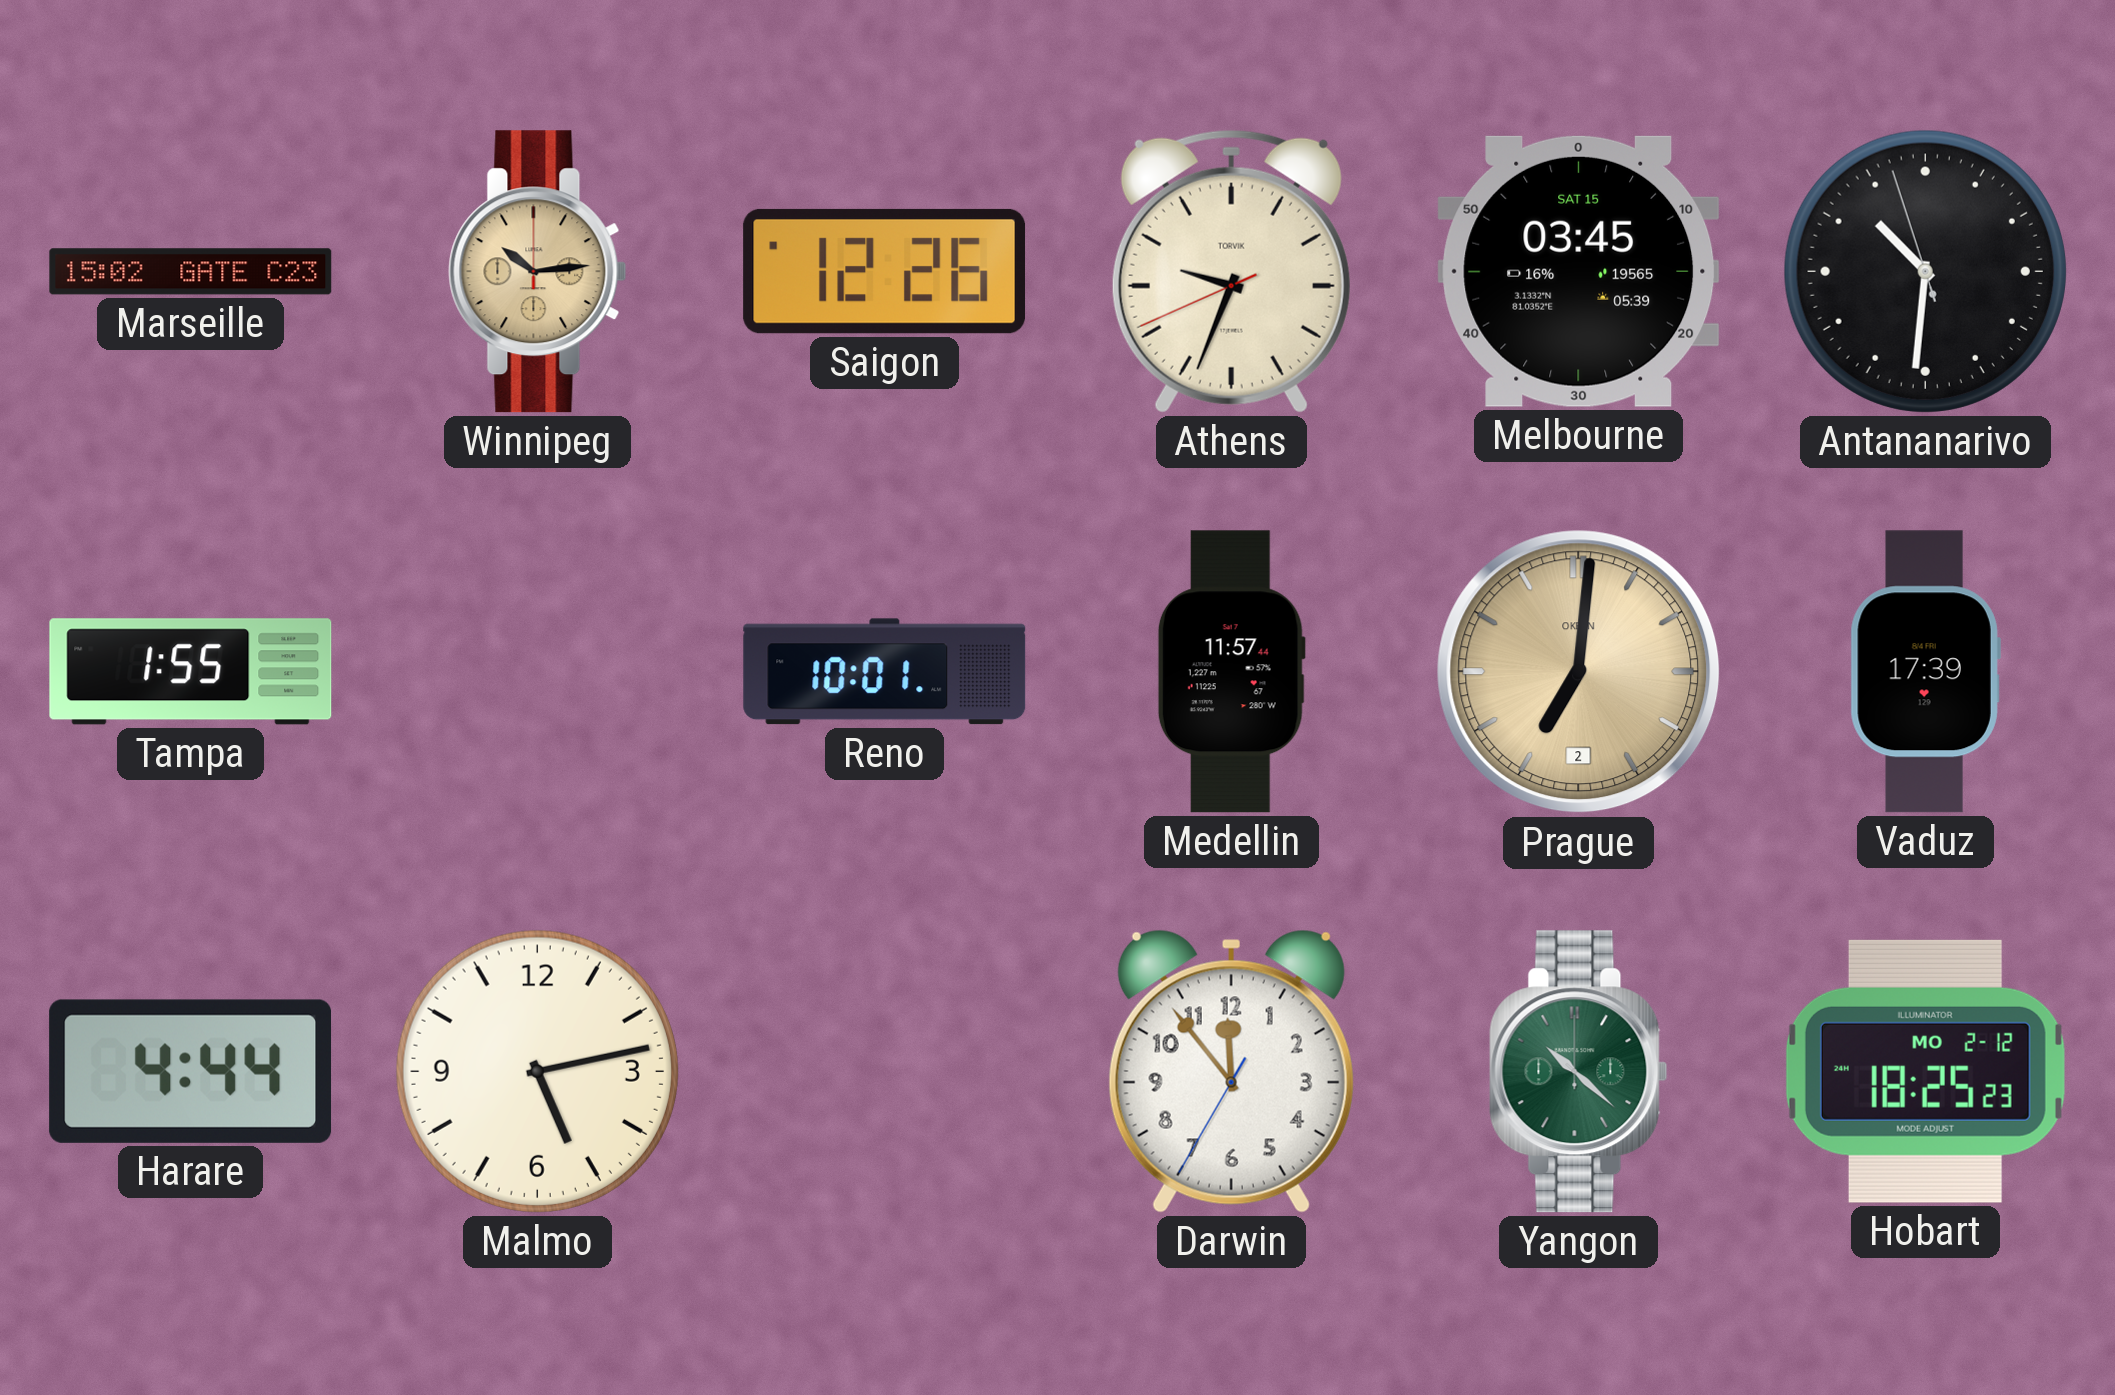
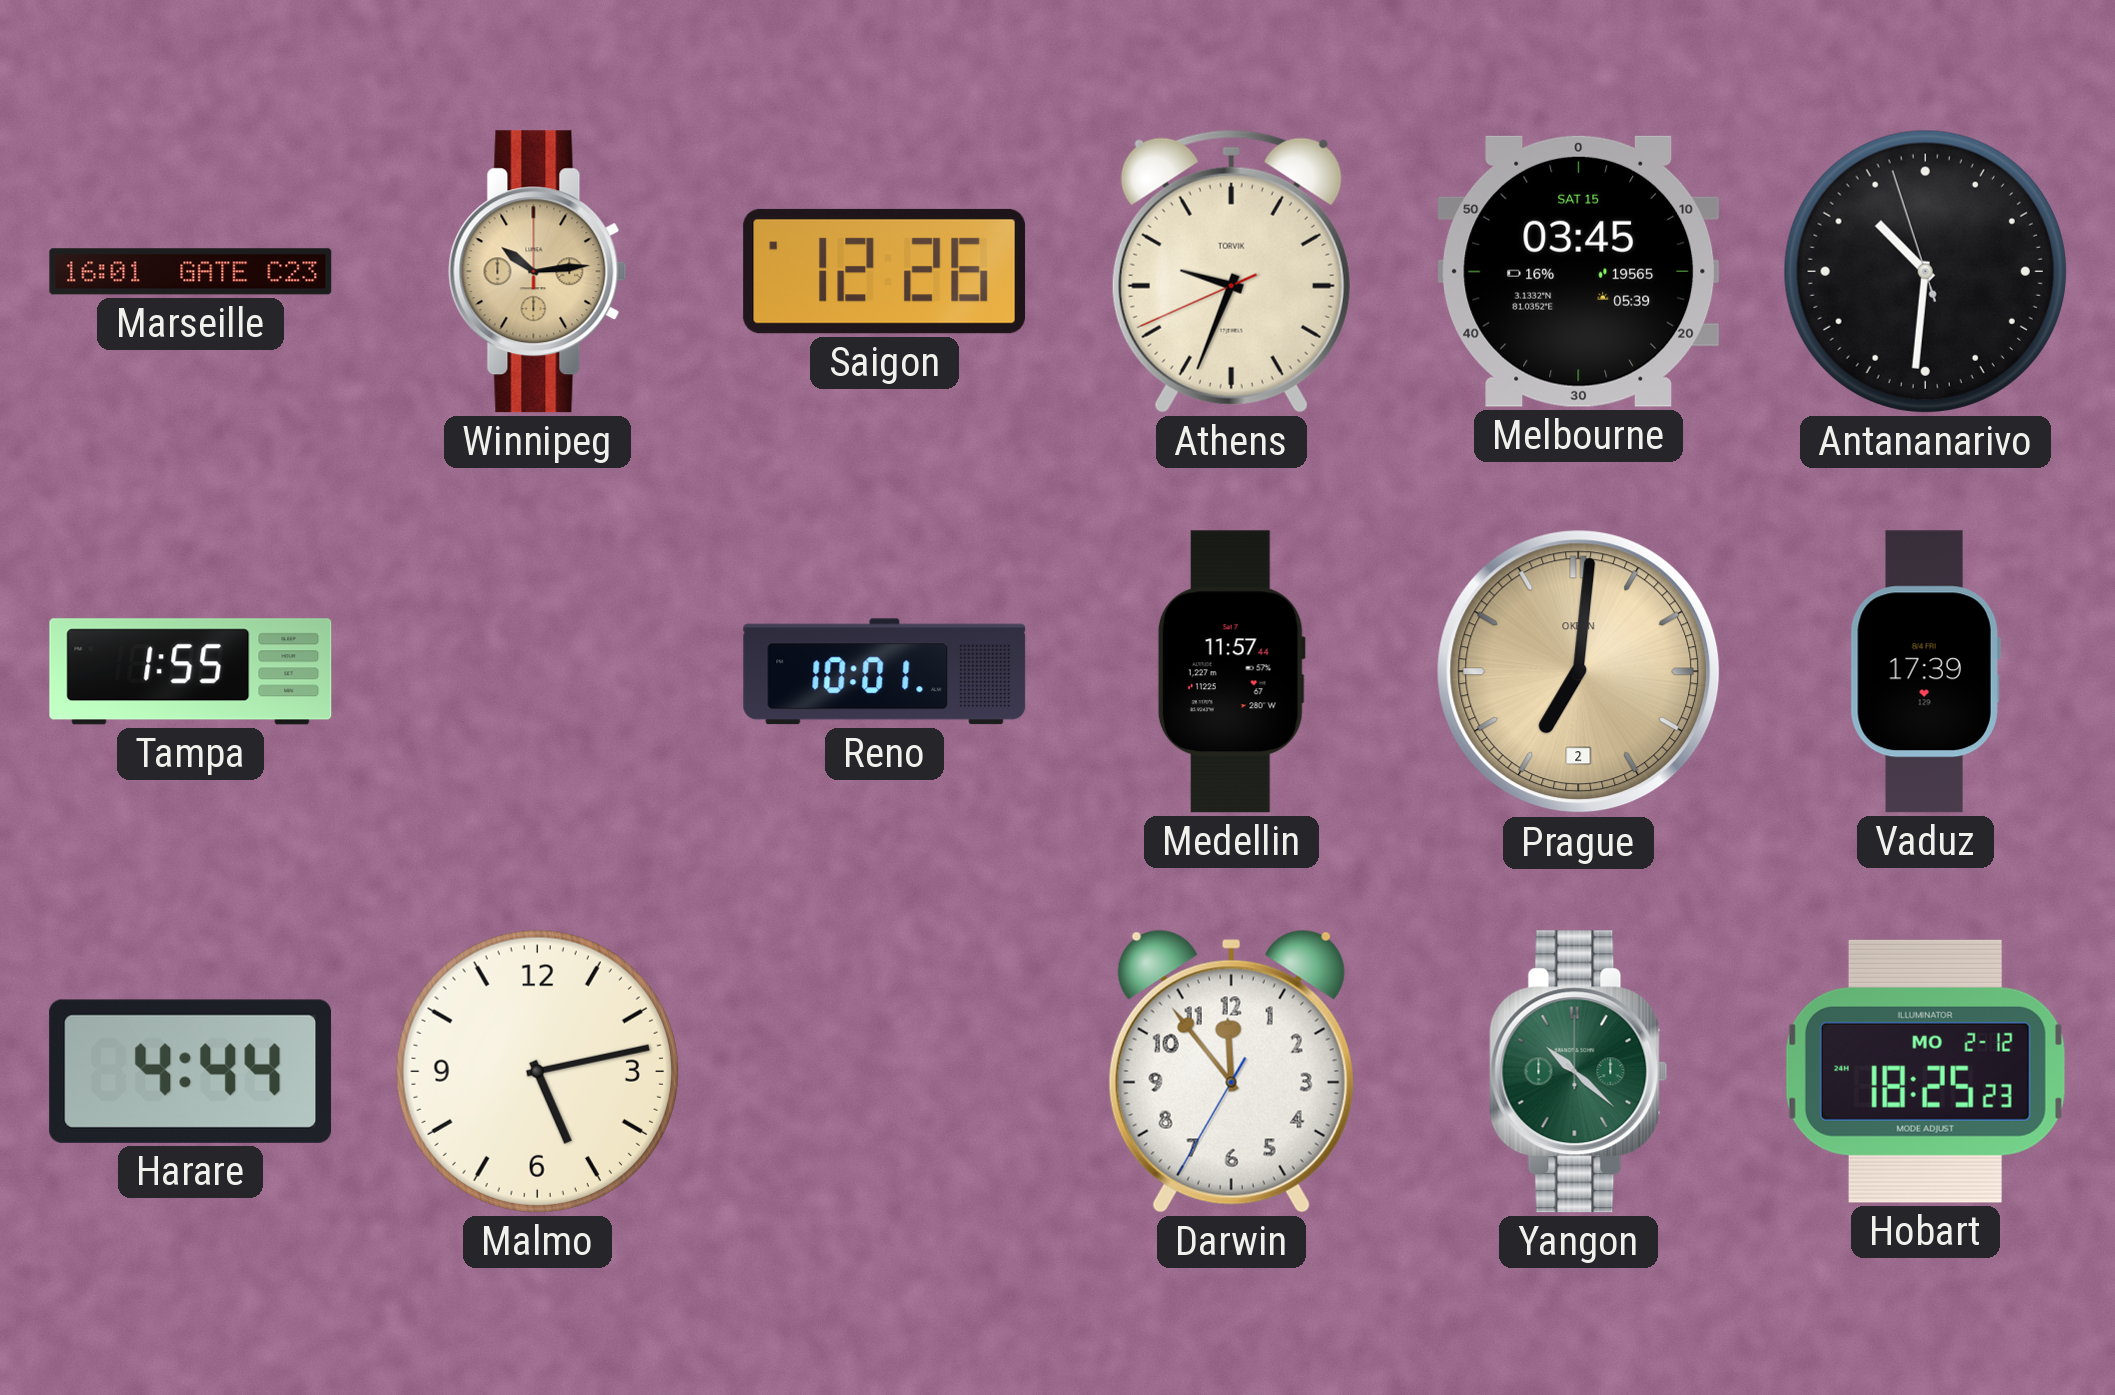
Marseille: 15:02 -> 16:01 (191, 272)
